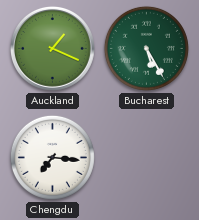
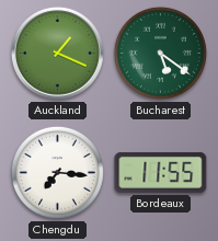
Bucharest: 5:25 -> 5:21 (160, 53)
Bordeaux: none -> 11:55 (161, 172)
